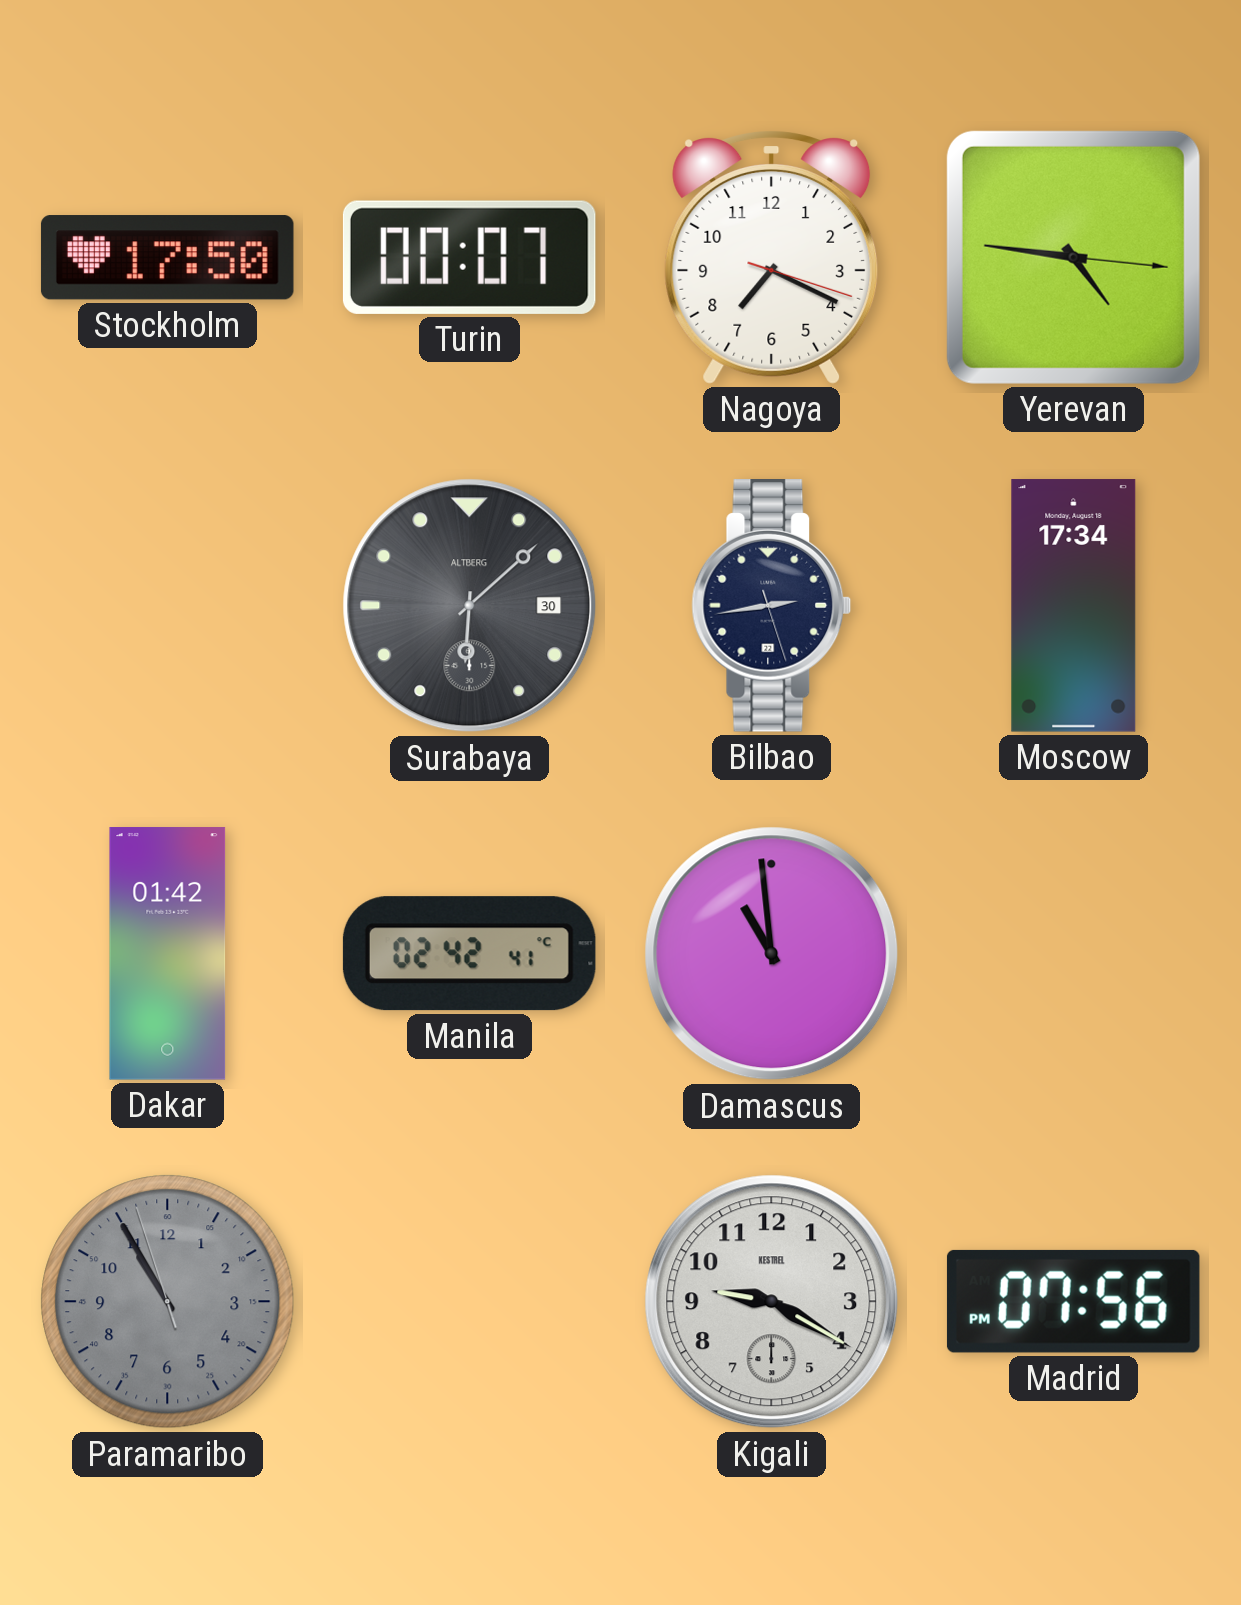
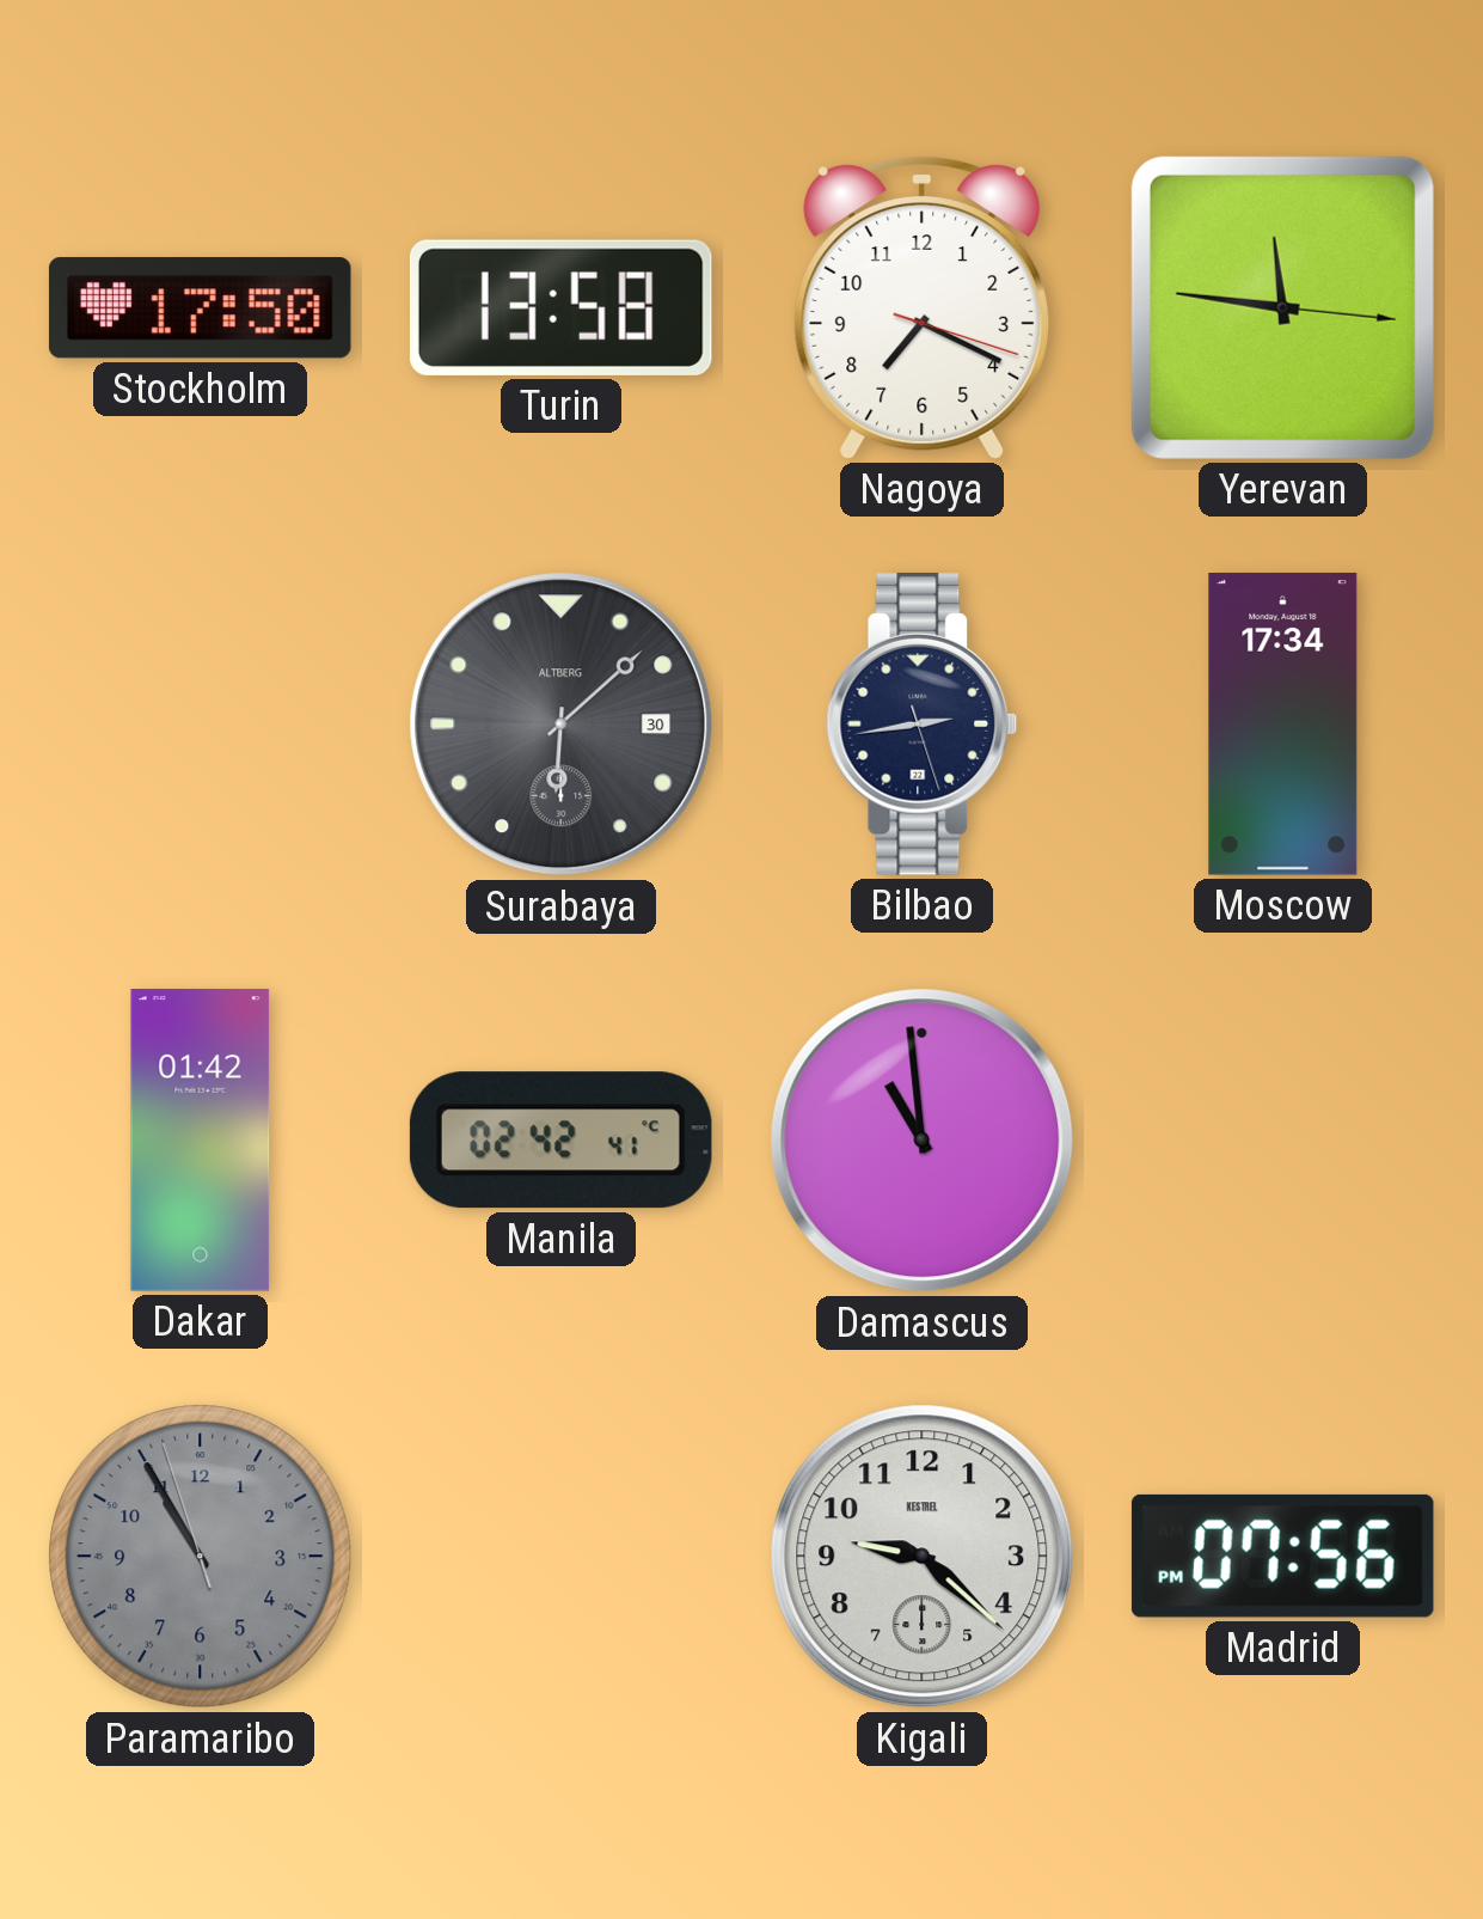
Turin: 00:07 -> 13:58 (560, 307)
Yerevan: 4:46 -> 11:46 (1282, 307)
Kigali: 9:20 -> 9:22 (923, 1557)
